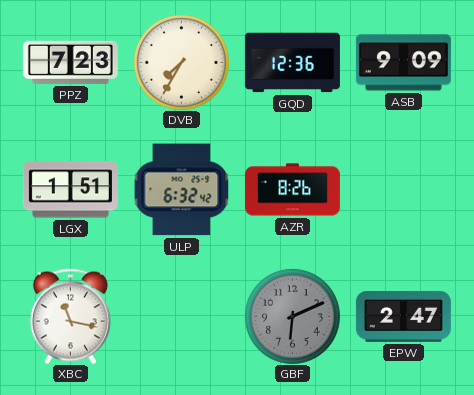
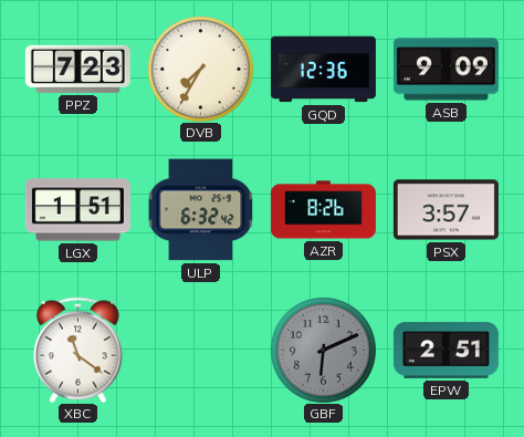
PSX: none -> 3:57 (446, 210)
XBC: 11:17 -> 11:21 (77, 350)
EPW: 2:47 -> 2:51 (446, 350)
